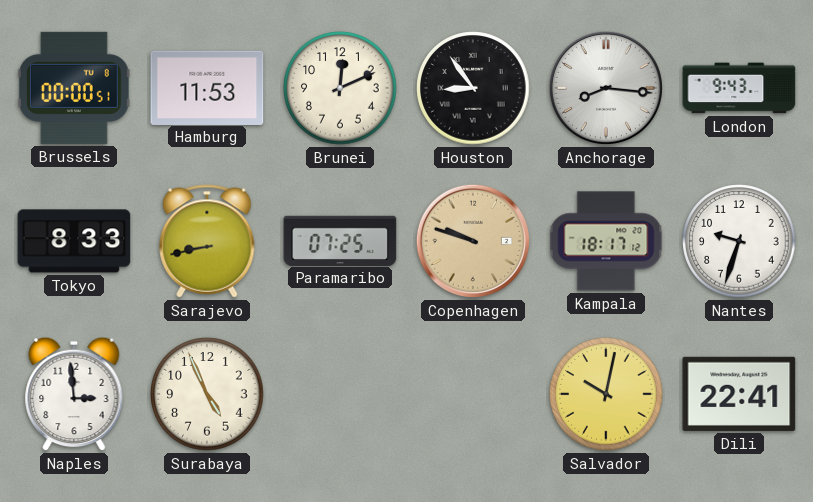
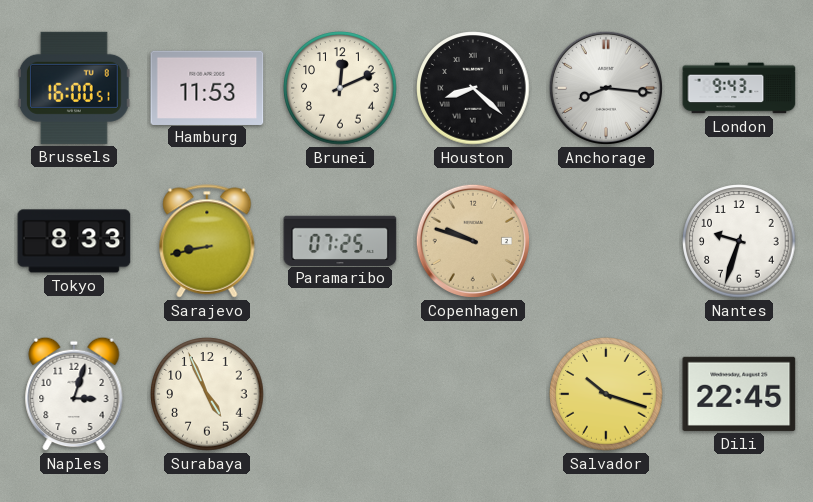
Brussels: 00:00 -> 16:00 (74, 88)
Houston: 8:54 -> 8:22 (473, 88)
Kampala: 18:17 -> none (606, 241)
Naples: 2:59 -> 3:03 (74, 394)
Salvador: 10:02 -> 10:18 (606, 394)
Dili: 22:41 -> 22:45 (739, 394)
